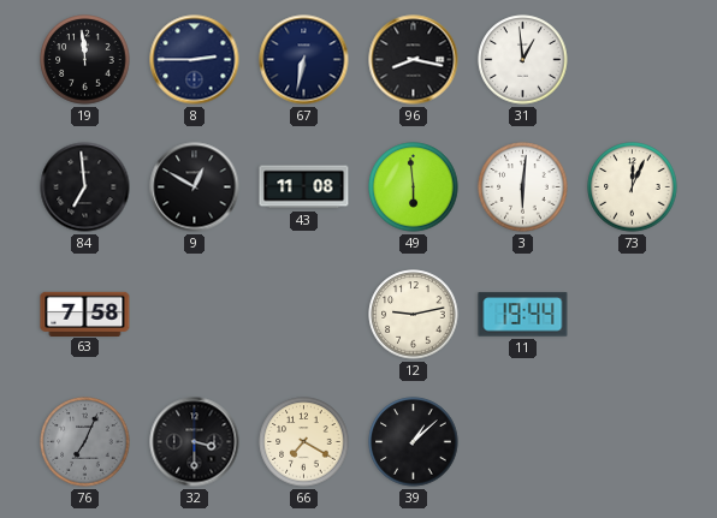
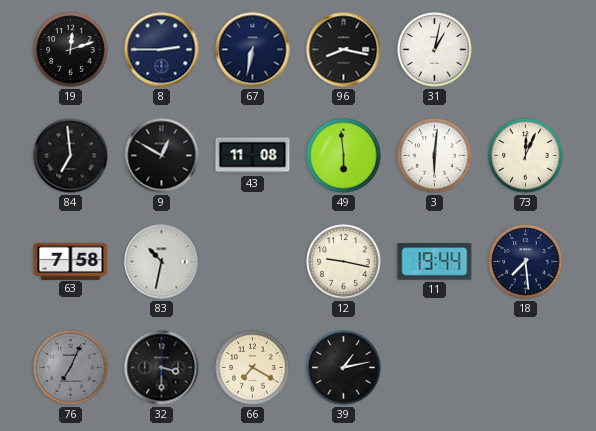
19: 11:59 -> 12:12 (71, 50)
31: 12:59 -> 1:02 (435, 50)
83: none -> 10:32 (162, 262)
12: 9:13 -> 9:17 (344, 262)
18: none -> 7:29 (526, 262)
39: 1:08 -> 1:13 (344, 368)
